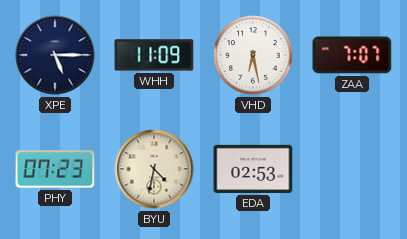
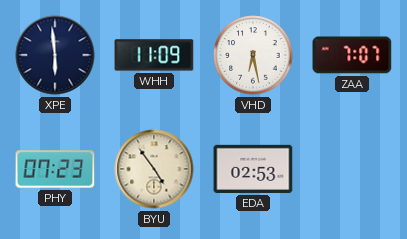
XPE: 5:15 -> 5:59 (55, 55)
BYU: 4:32 -> 4:54 (154, 169)
